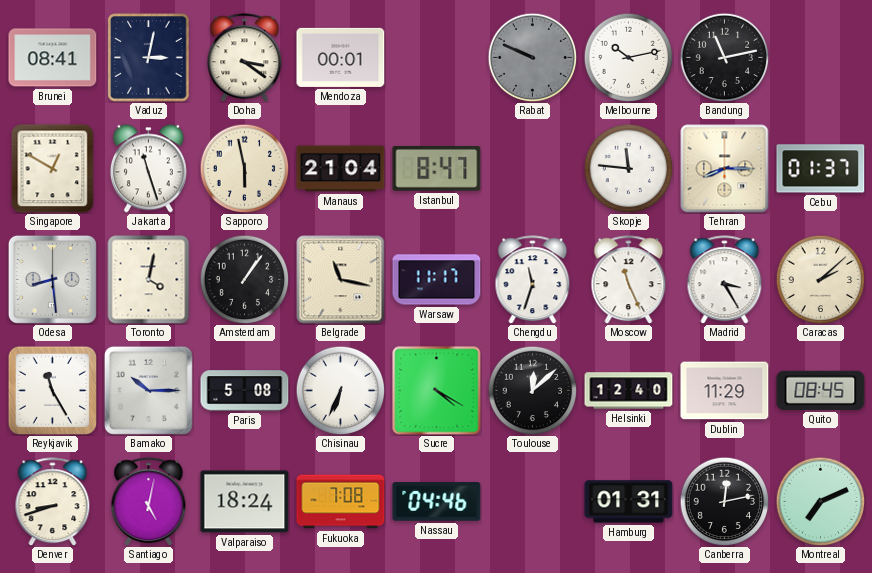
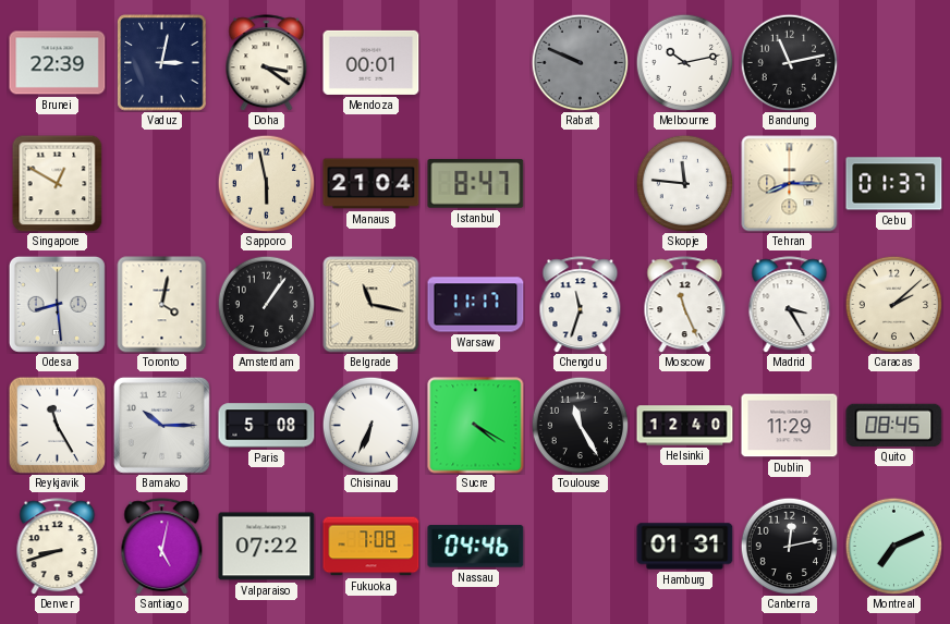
Brunei: 08:41 -> 22:39 (58, 63)
Jakarta: 11:27 -> none (148, 169)
Toulouse: 12:08 -> 11:25 (580, 425)
Valparaiso: 18:24 -> 07:22 (267, 547)
